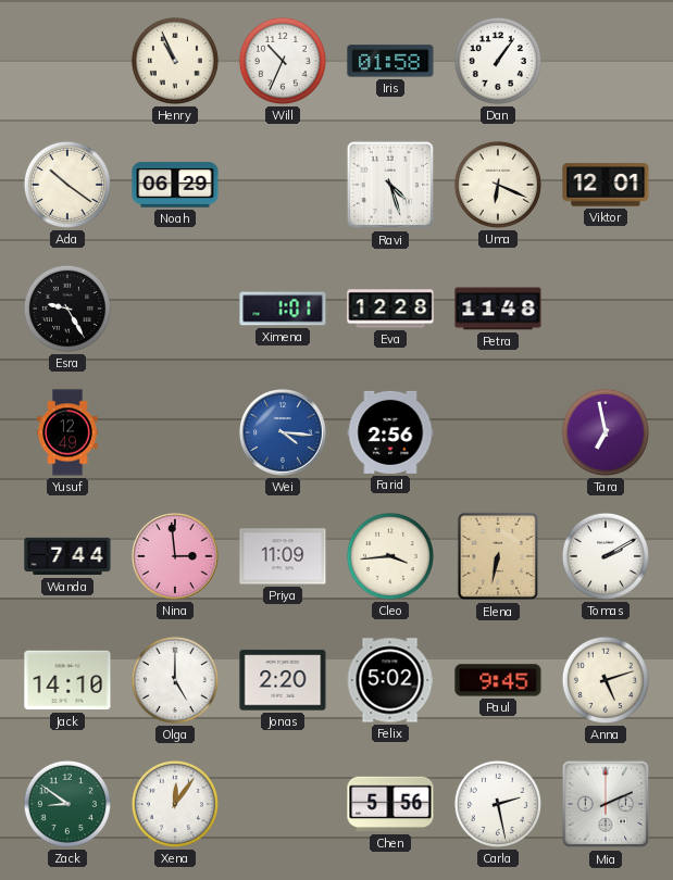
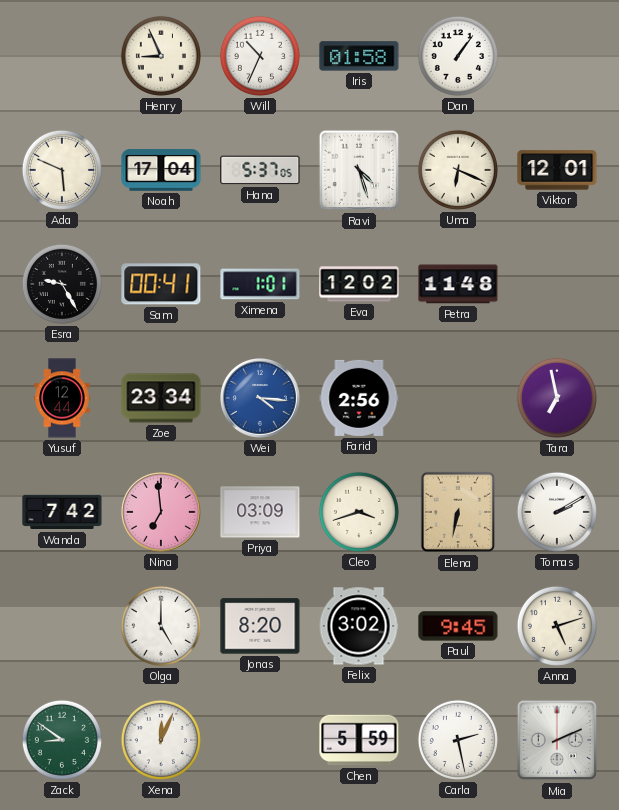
Henry: 10:56 -> 8:56 (161, 56)
Ada: 10:21 -> 5:49 (62, 170)
Noah: 06:29 -> 17:04 (161, 170)
Hana: none -> 5:37 (260, 170)
Sam: none -> 00:41 (161, 284)
Eva: 12:28 -> 12:02 (359, 284)
Yusuf: 12:49 -> 12:44 (62, 398)
Zoe: none -> 23:34 (161, 398)
Wanda: 7:44 -> 7:42 (62, 512)
Nina: 2:59 -> 6:59 (162, 513)
Priya: 11:09 -> 03:09 (260, 512)
Cleo: 3:44 -> 3:42 (359, 512)
Jack: 14:10 -> none (67, 680)
Jonas: 2:20 -> 8:20 (260, 626)
Felix: 5:02 -> 3:02 (359, 626)
Xena: 12:06 -> 12:04 (161, 740)
Chen: 5:56 -> 5:59 (359, 740)
